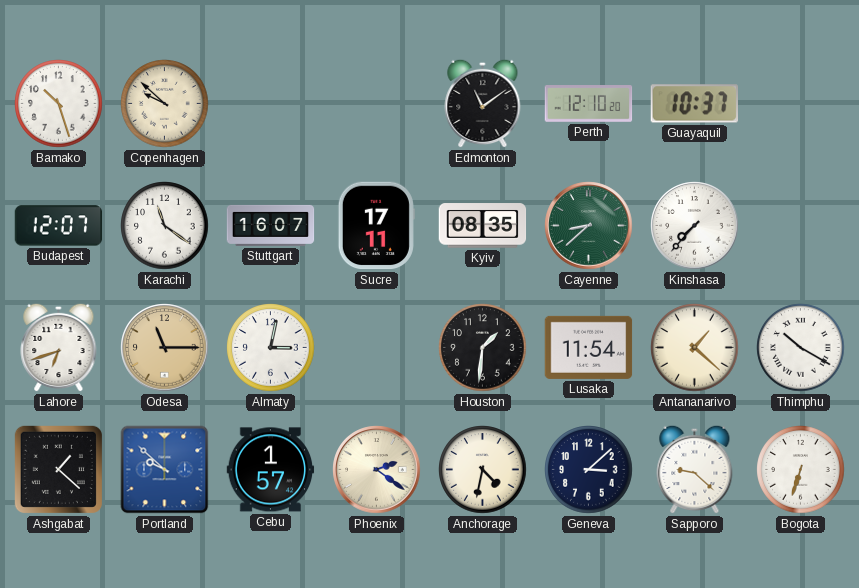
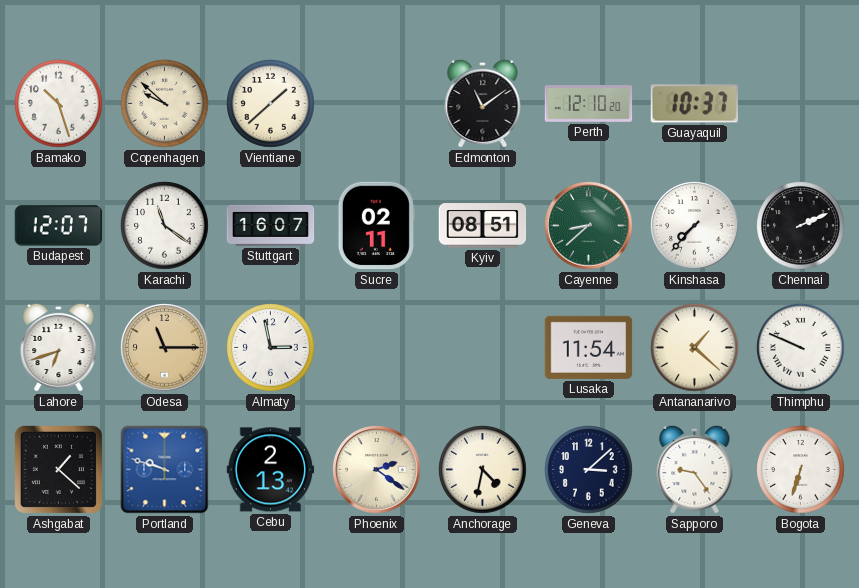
Vientiane: none -> 1:38 (271, 104)
Sucre: 17:11 -> 02:11 (376, 226)
Kyiv: 08:35 -> 08:51 (483, 226)
Chennai: none -> 2:11 (801, 226)
Almaty: 3:02 -> 2:58 (271, 348)
Houston: 1:31 -> none (483, 348)
Thimphu: 10:20 -> 9:49 (801, 348)
Portland: 9:52 -> 9:48 (165, 470)
Cebu: 1:57 -> 2:13 (271, 470)
Sapporo: 9:22 -> 9:24 (695, 469)
